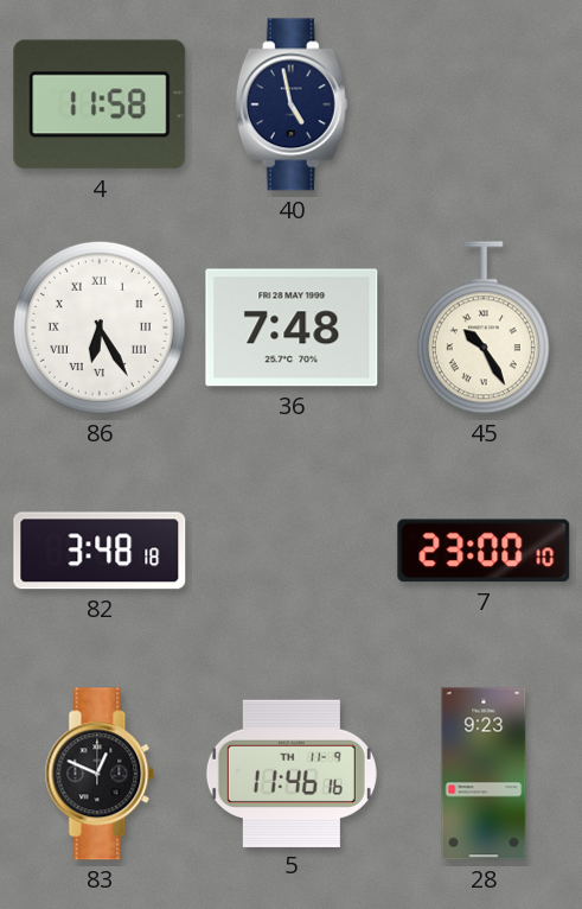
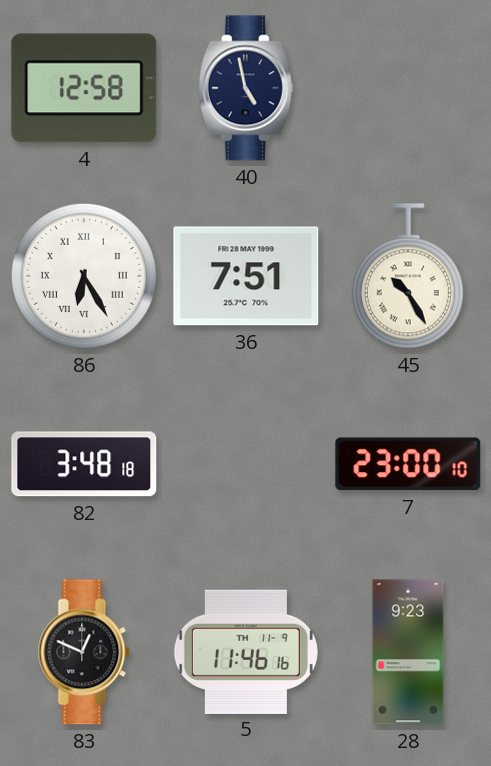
4: 11:58 -> 12:58 (84, 88)
36: 7:48 -> 7:51 (246, 276)
